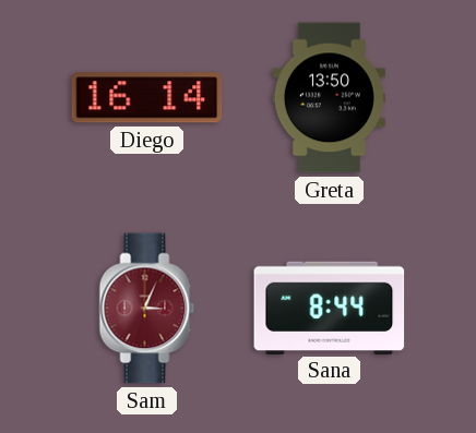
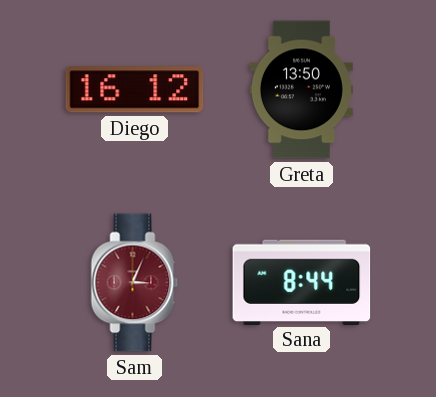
Diego: 16:14 -> 16:12 (135, 90)
